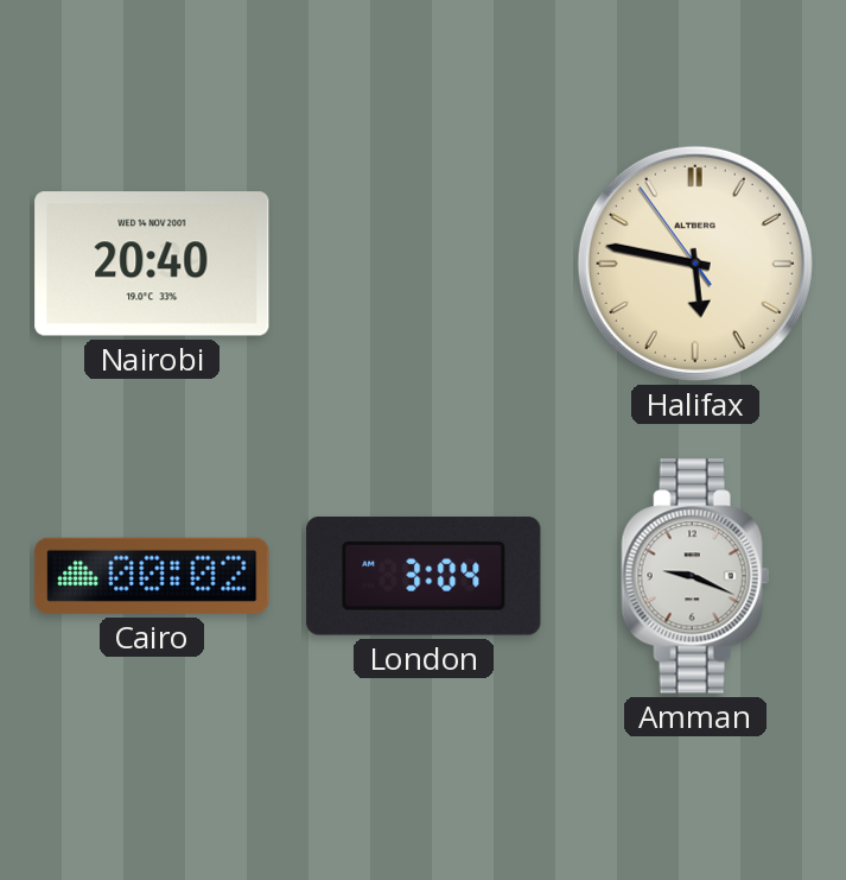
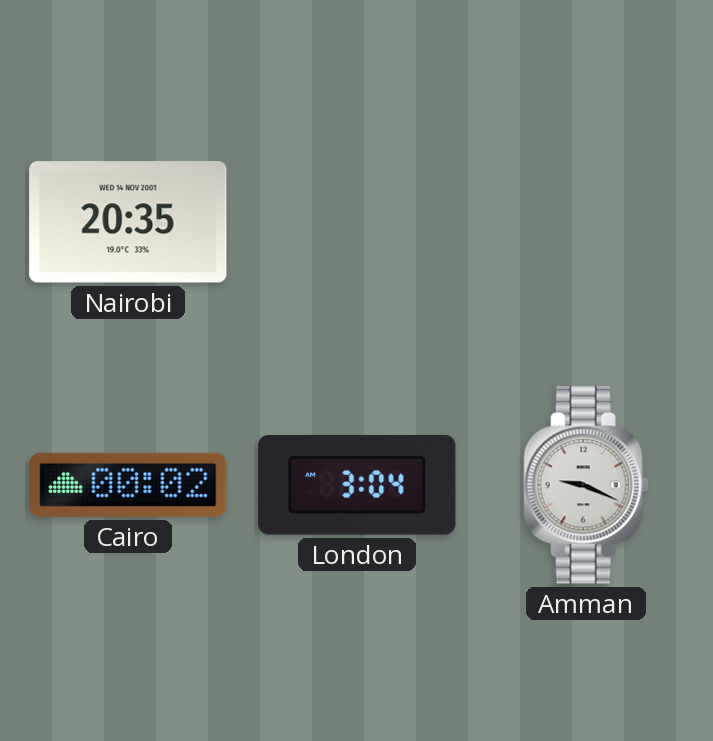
Nairobi: 20:40 -> 20:35 (128, 222)
Halifax: 5:46 -> none (695, 264)
